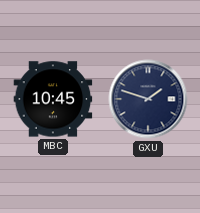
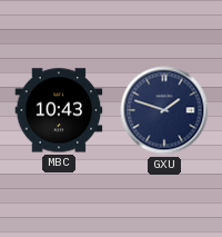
MBC: 10:45 -> 10:43 (59, 110)
